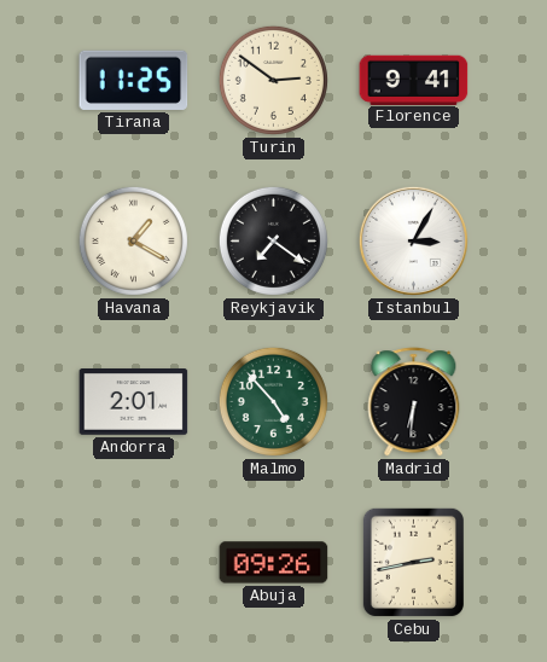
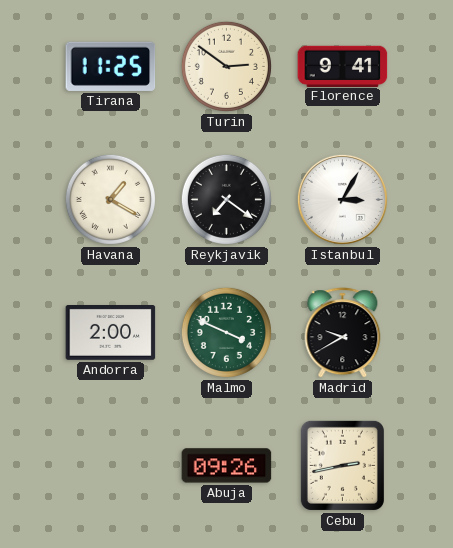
Andorra: 2:01 -> 2:00 (111, 333)
Malmo: 4:53 -> 3:49 (226, 332)
Madrid: 6:31 -> 9:40 (343, 333)
